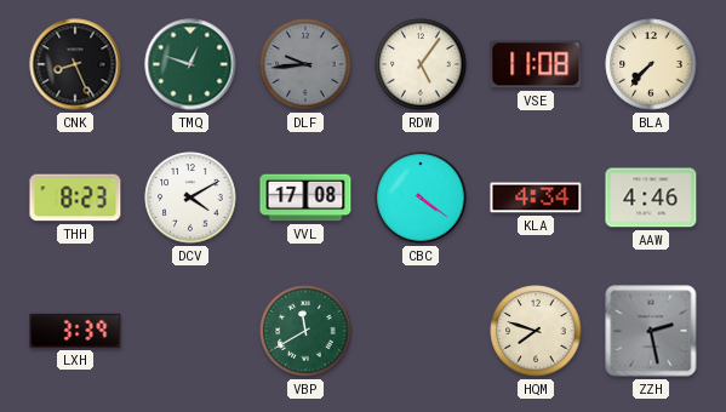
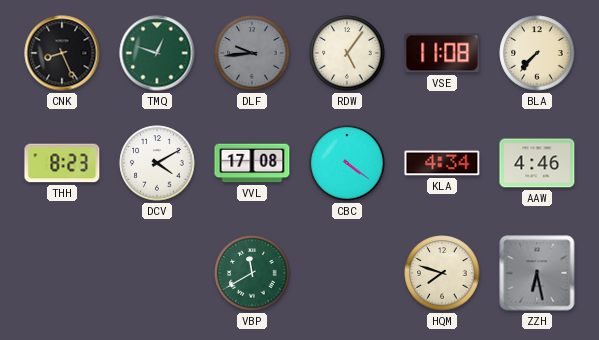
LXH: 3:39 -> none (75, 331)
ZZH: 2:28 -> 6:28 (537, 273)
